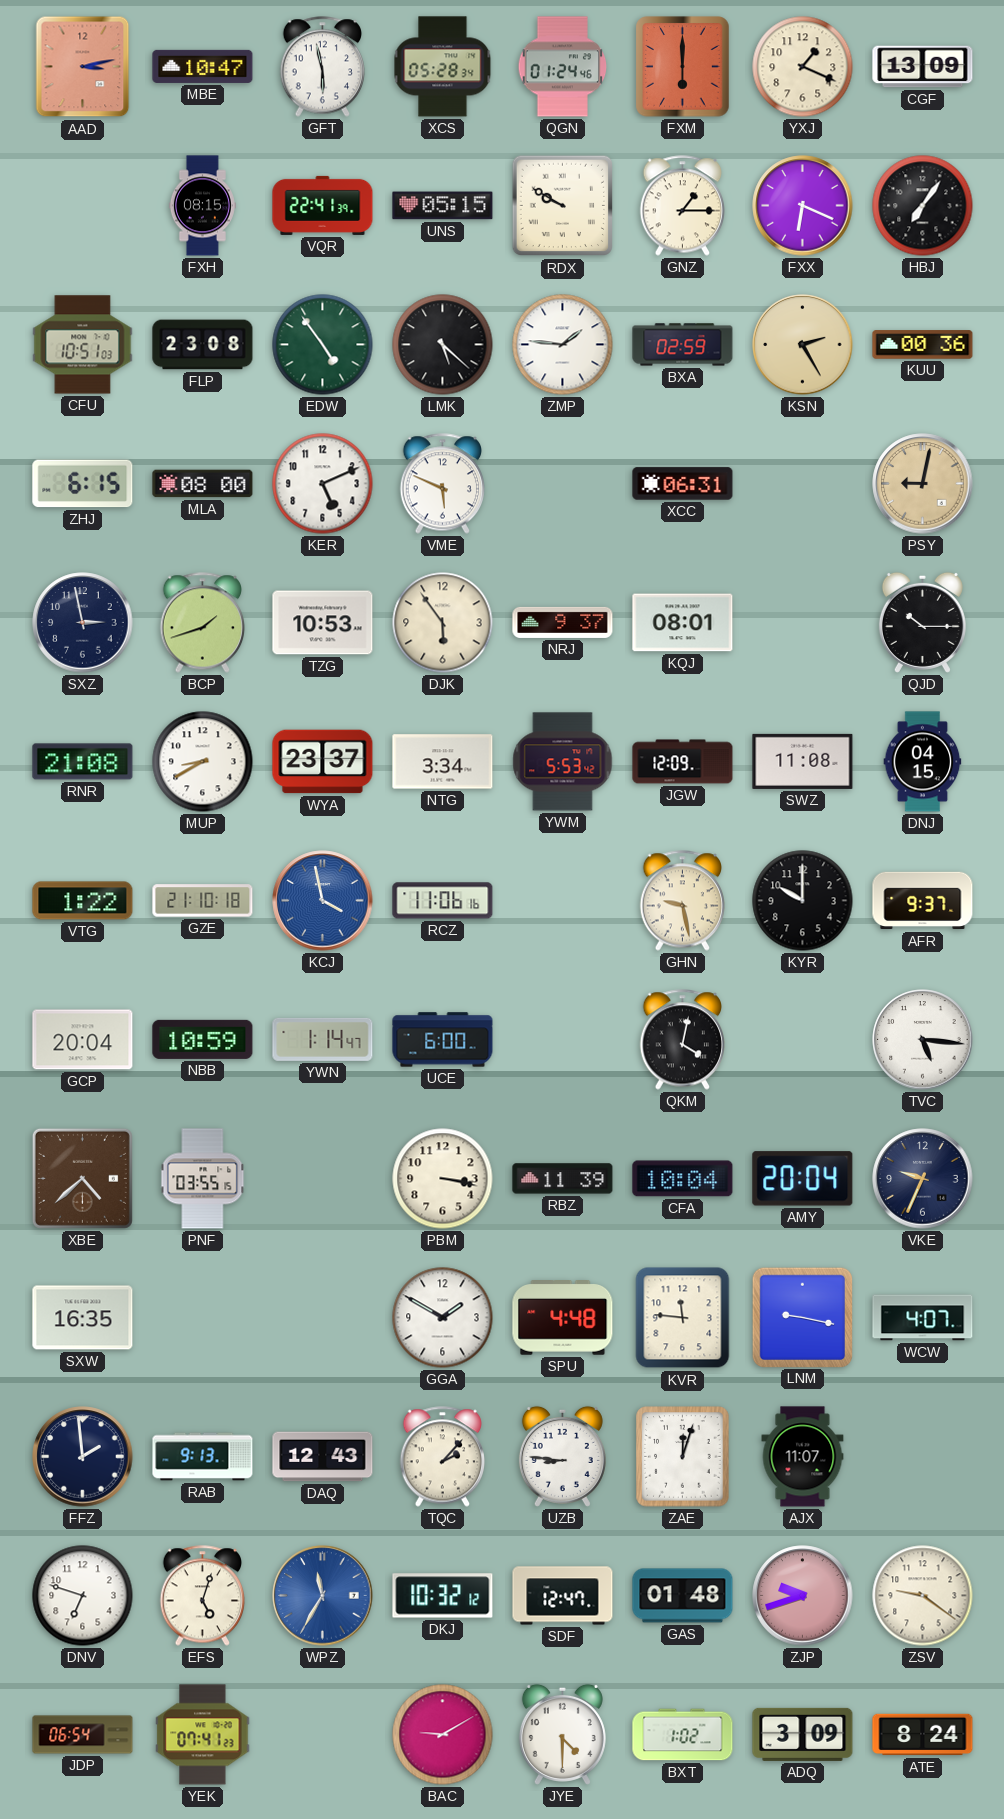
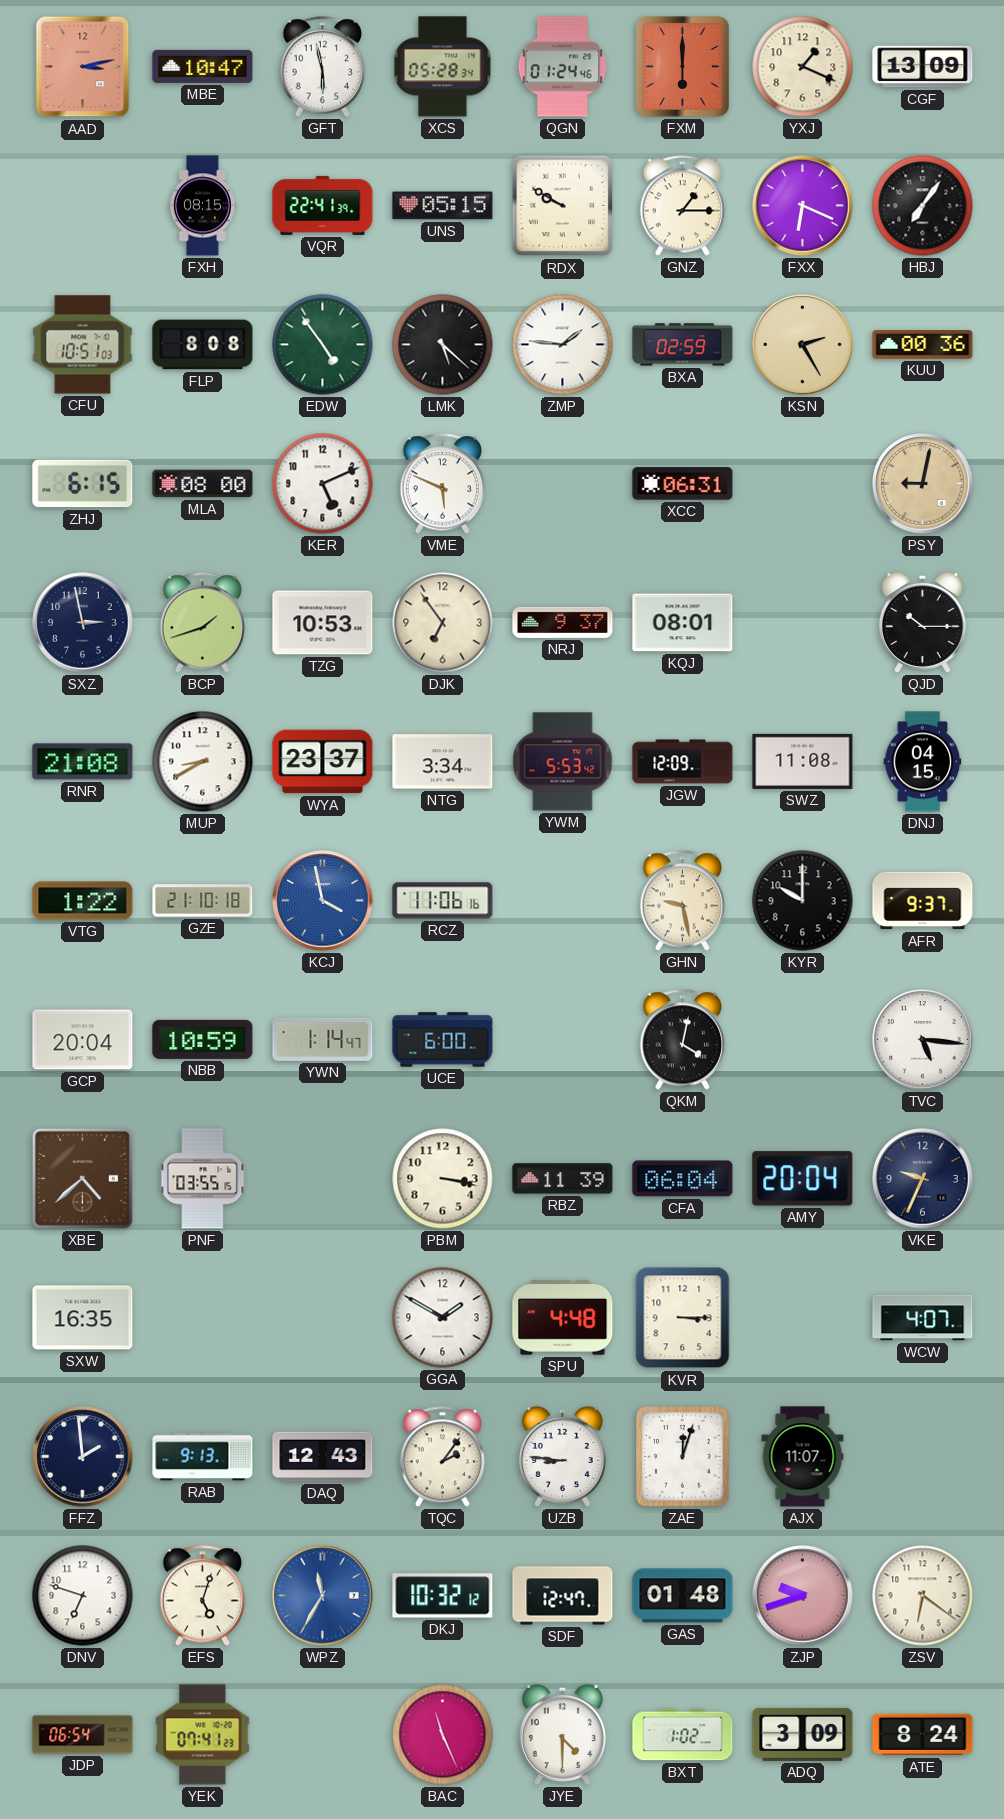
FLP: 23:08 -> 8:08 (203, 345)
DJK: 5:54 -> 6:54 (443, 623)
CFA: 10:04 -> 06:04 (683, 1179)
KVR: 11:46 -> 3:15 (683, 1318)
LNM: 9:17 -> none (802, 1317)
TQC: 2:07 -> 2:06 (443, 1457)
ZSV: 9:21 -> 6:21 (923, 1596)
BAC: 9:10 -> 11:26 (443, 1735)
